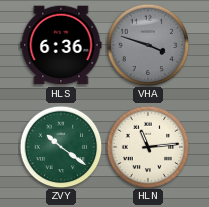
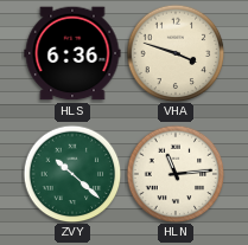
VHA dial: grey -> cream (176, 53)
ZVY: 10:21 -> 10:22 (72, 174)
